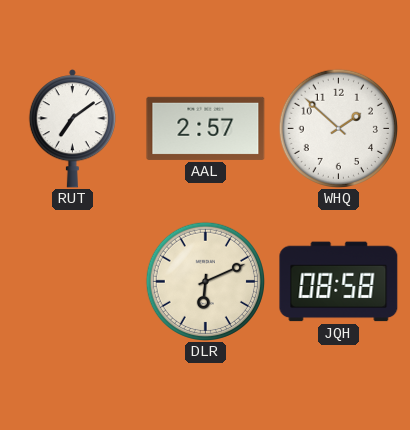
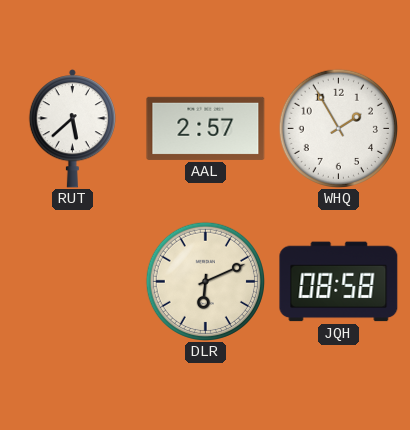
RUT: 7:09 -> 5:38 (72, 129)
WHQ: 1:52 -> 1:55 (338, 128)
